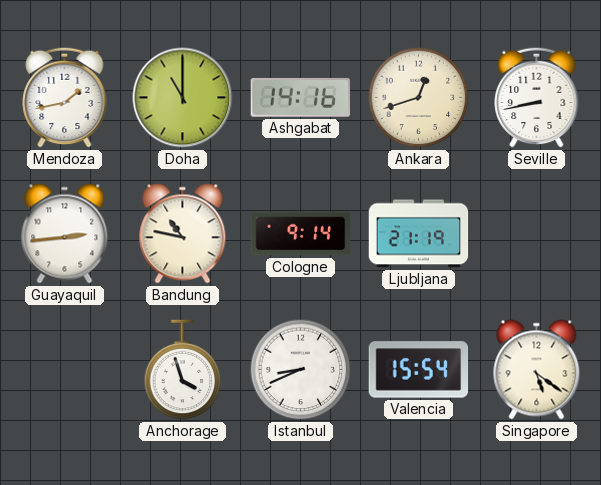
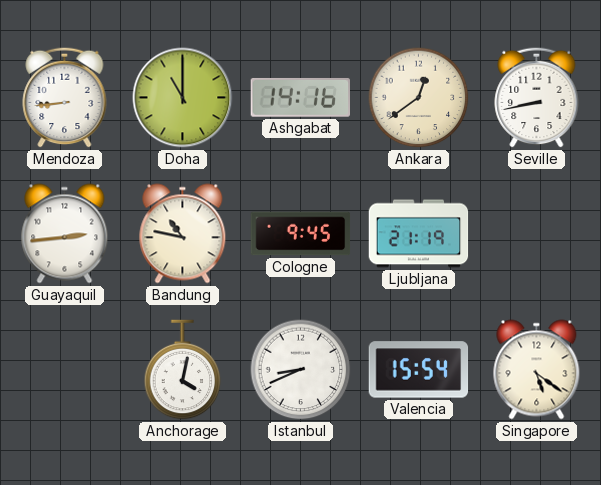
Mendoza: 1:43 -> 8:44 (65, 97)
Ankara: 12:42 -> 12:39 (419, 98)
Cologne: 9:14 -> 9:45 (301, 234)
Anchorage: 3:57 -> 4:02 (183, 370)
